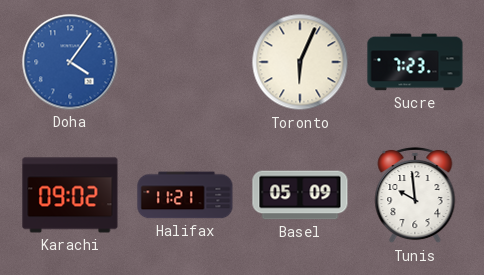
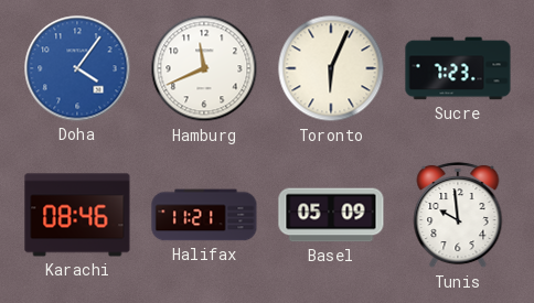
Hamburg: none -> 11:41 (204, 68)
Karachi: 09:02 -> 08:46 (77, 215)
